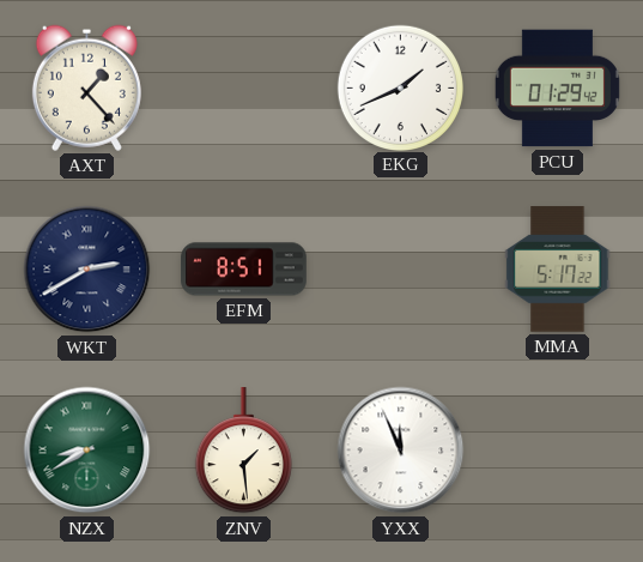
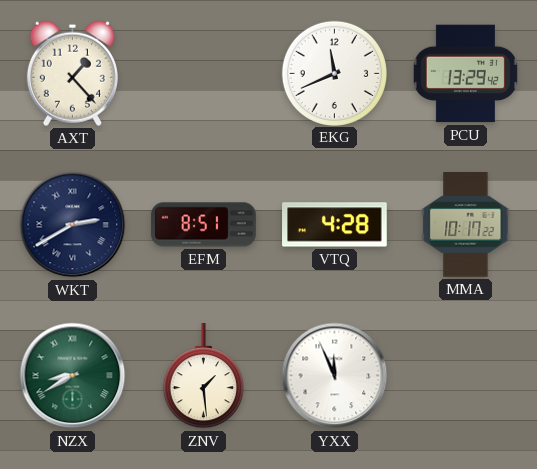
EKG: 1:41 -> 11:41 (334, 73)
PCU: 01:29 -> 13:29 (465, 74)
VTQ: none -> 4:28 (335, 225)
MMA: 5:17 -> 10:17 (466, 225)
